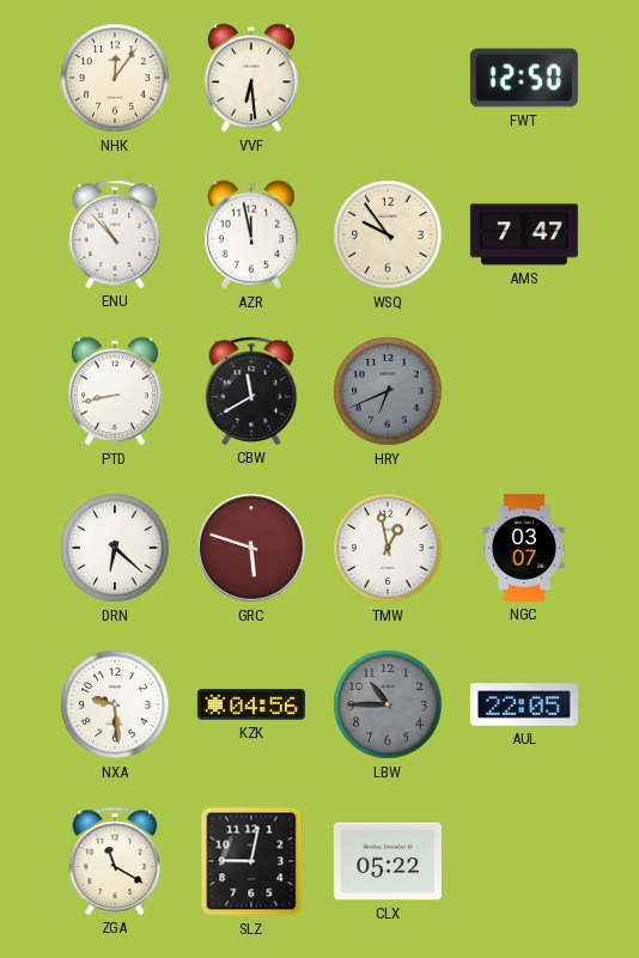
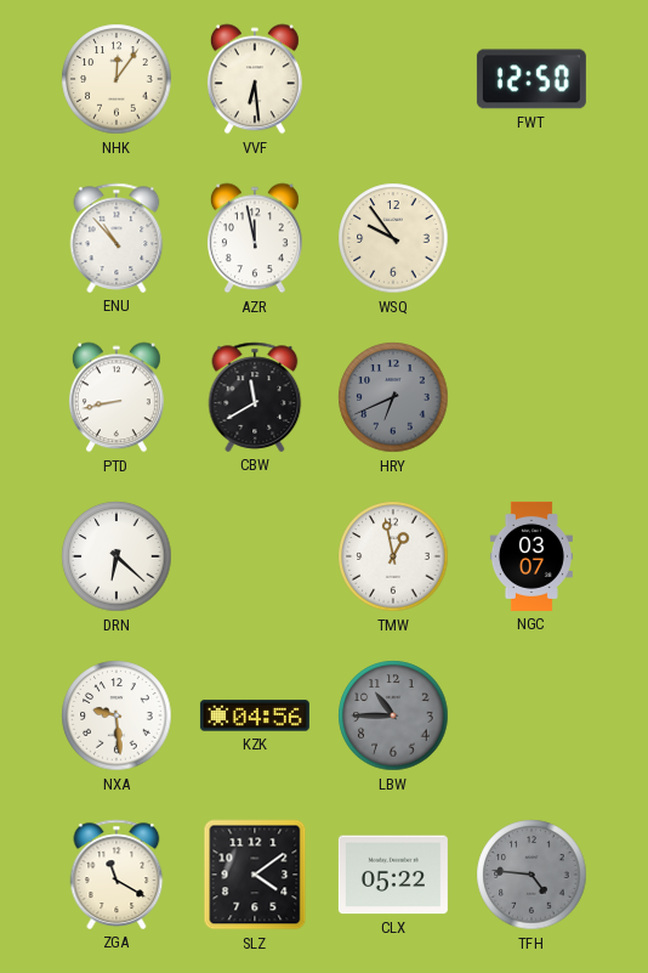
AMS: 7:47 -> none (524, 234)
GRC: 5:48 -> none (251, 548)
AUL: 22:05 -> none (524, 704)
SLZ: 9:02 -> 4:09 (255, 875)
TFH: none -> 4:46 (532, 875)
